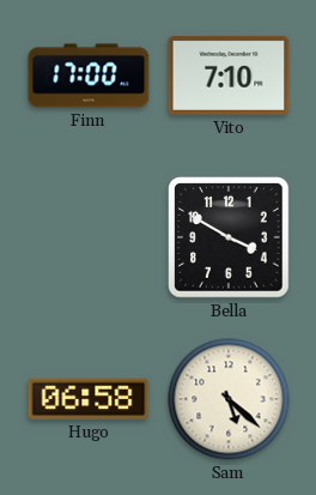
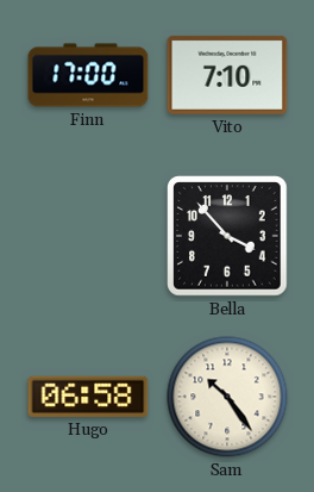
Bella: 3:50 -> 3:53 (227, 236)
Sam: 5:22 -> 10:24 (227, 397)
